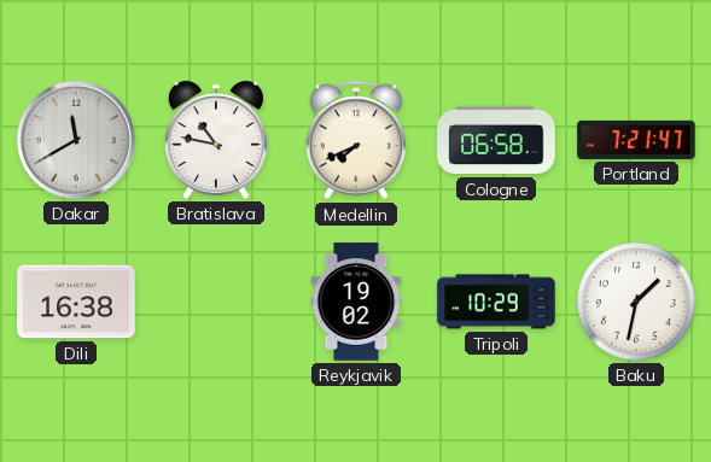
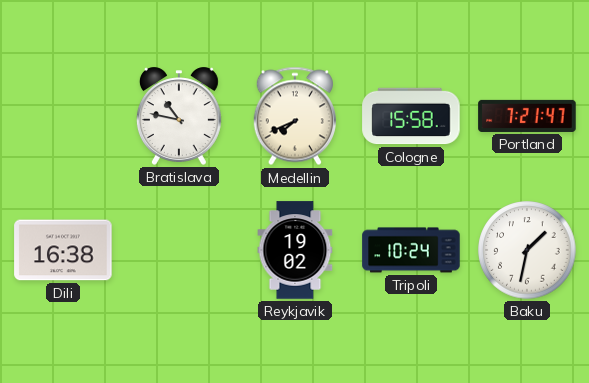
Dakar: 11:40 -> none (76, 140)
Cologne: 06:58 -> 15:58 (411, 116)
Tripoli: 10:29 -> 10:24 (411, 250)
